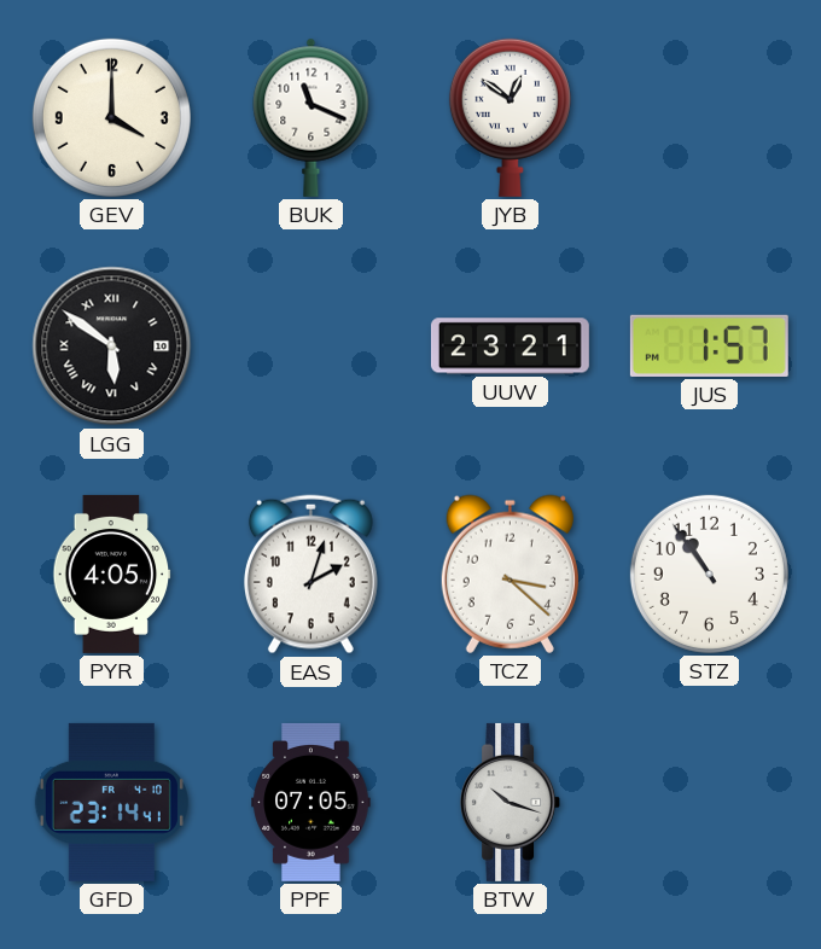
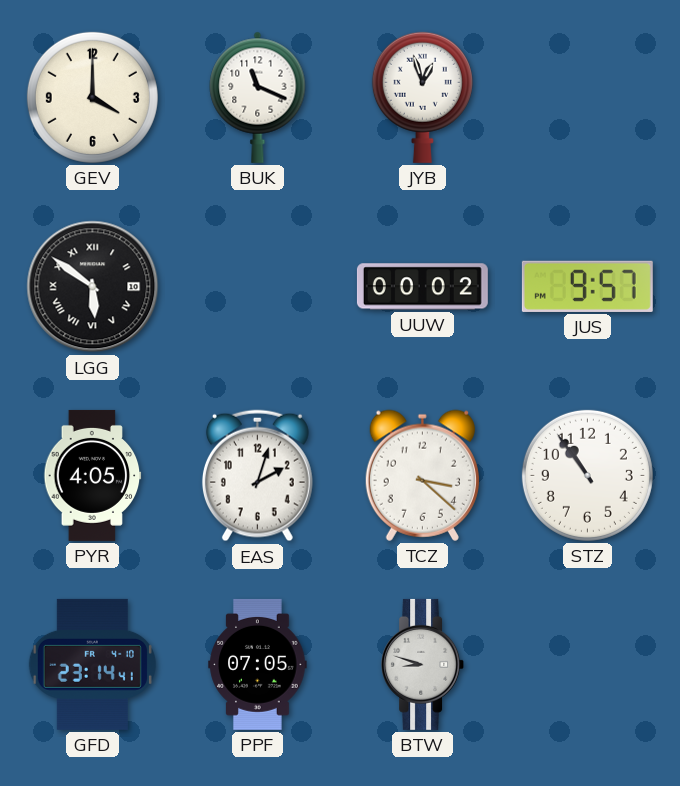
JYB: 12:51 -> 12:57 (422, 97)
UUW: 23:21 -> 00:02 (422, 287)
JUS: 1:57 -> 9:57 (587, 286)
BTW: 10:18 -> 8:48 (423, 664)
